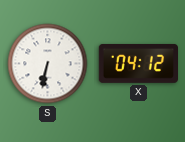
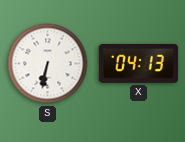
X: 04:12 -> 04:13 (138, 63)
